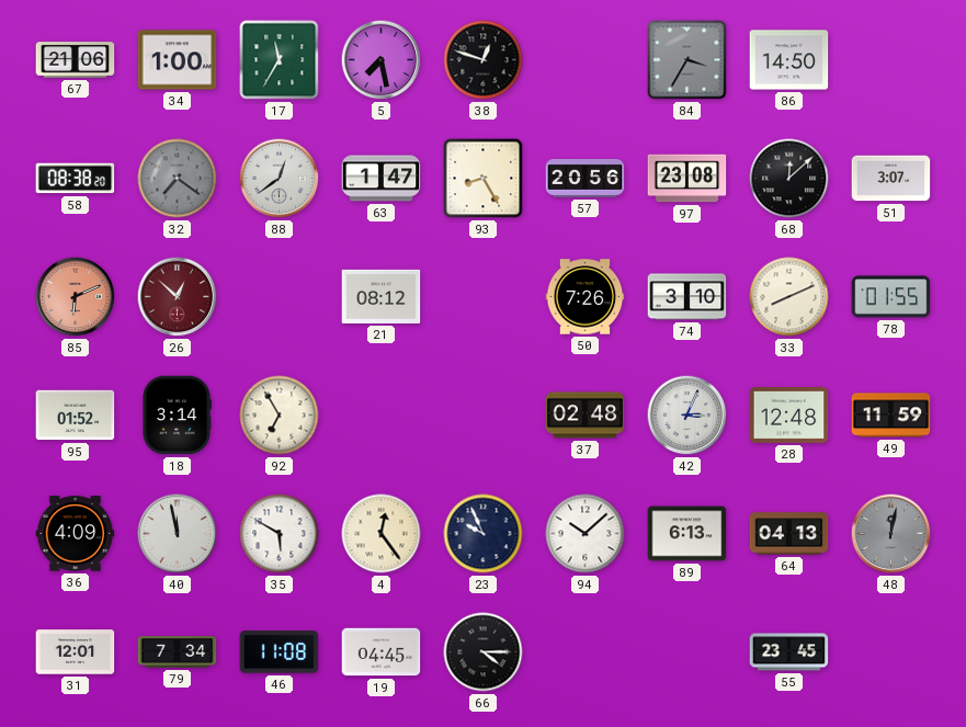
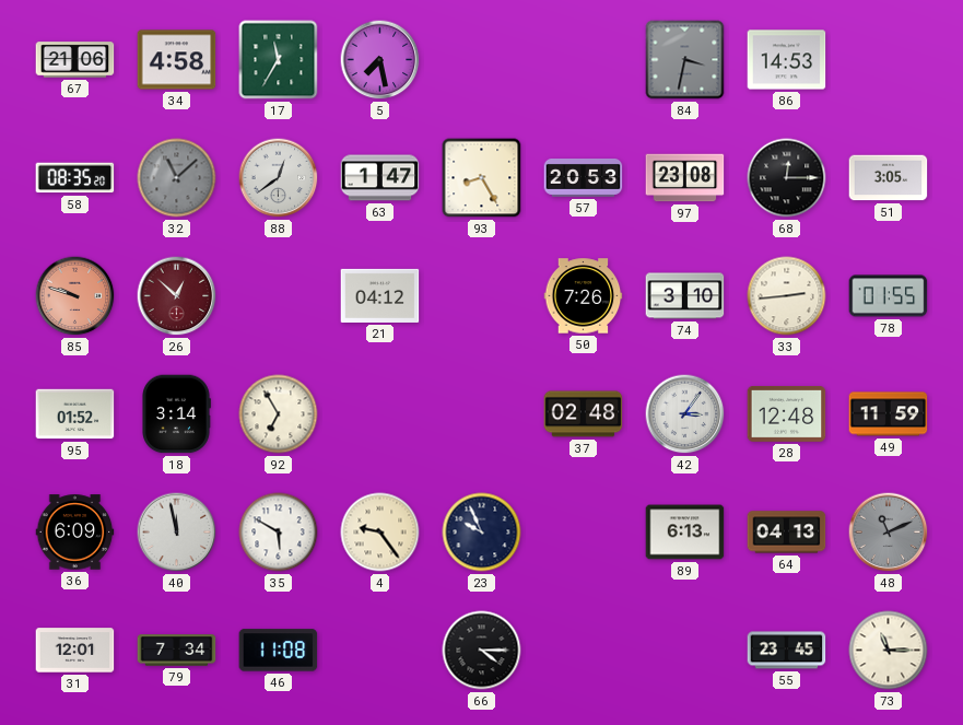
34: 1:00 -> 4:58 (177, 60)
38: 12:48 -> none (484, 60)
84: 3:35 -> 3:32 (685, 60)
86: 14:50 -> 14:53 (787, 60)
58: 08:38 -> 08:35 (75, 178)
32: 7:21 -> 11:08 (177, 178)
57: 20:56 -> 20:53 (584, 178)
68: 12:08 -> 12:15 (787, 178)
51: 3:07 -> 3:05 (889, 178)
85: 6:11 -> 9:48 (75, 296)
21: 08:12 -> 04:12 (380, 295)
33: 8:11 -> 2:44 (787, 296)
42: 3:04 -> 3:06 (685, 414)
36: 4:09 -> 6:09 (75, 533)
4: 12:24 -> 9:24 (380, 533)
94: 10:08 -> none (586, 534)
48: 12:02 -> 11:11 (889, 533)
19: 04:45 -> none (382, 652)
73: none -> 11:15 (889, 651)
